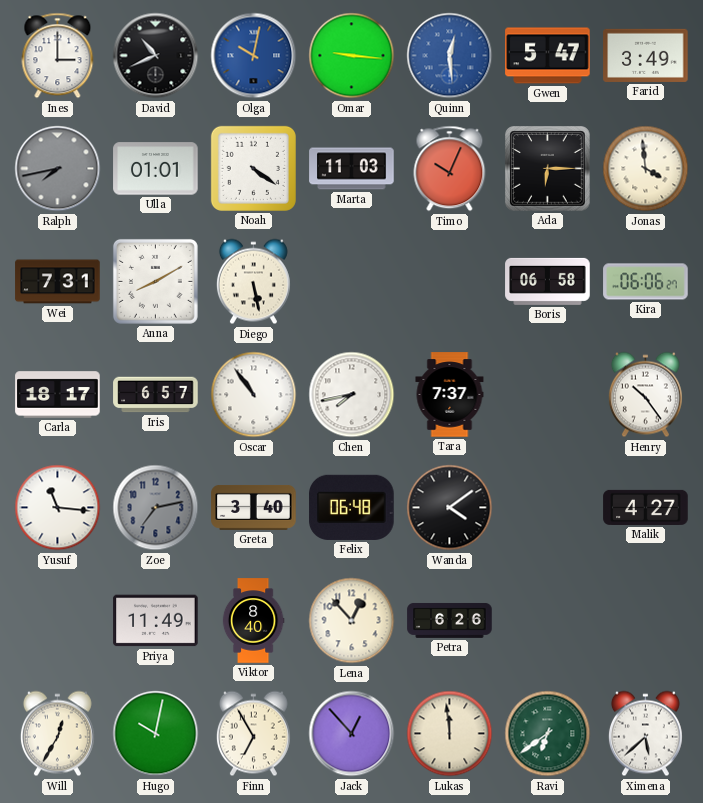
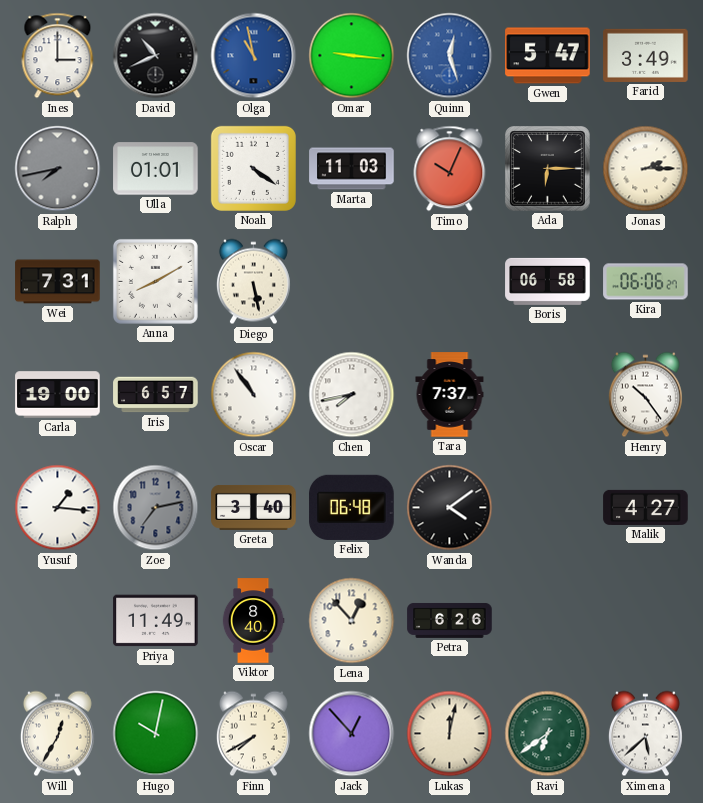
Olga: 10:02 -> 10:58 (254, 56)
Quinn: 12:29 -> 12:27 (450, 56)
Jonas: 3:59 -> 2:15 (646, 169)
Carla: 18:17 -> 19:00 (58, 395)
Yusuf: 11:16 -> 1:16 (58, 508)
Finn: 6:55 -> 7:40 (253, 734)
Lukas: 11:59 -> 12:02 (450, 734)
